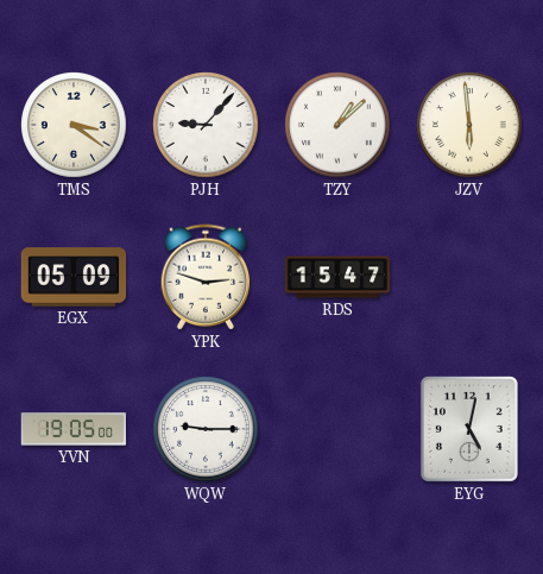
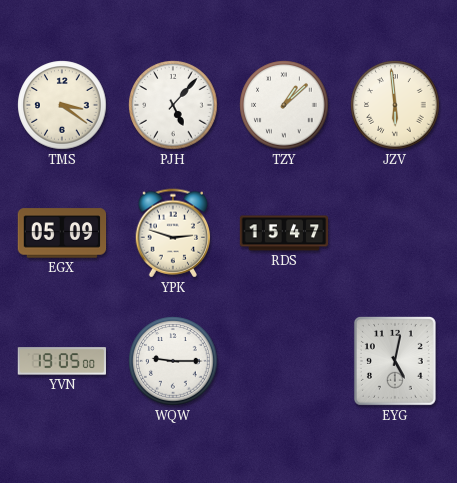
PJH: 9:07 -> 5:07 (173, 105)
